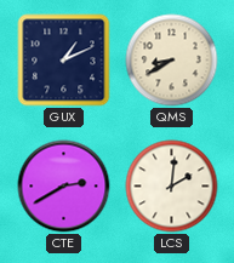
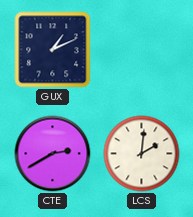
QMS: 8:40 -> none (172, 61)
